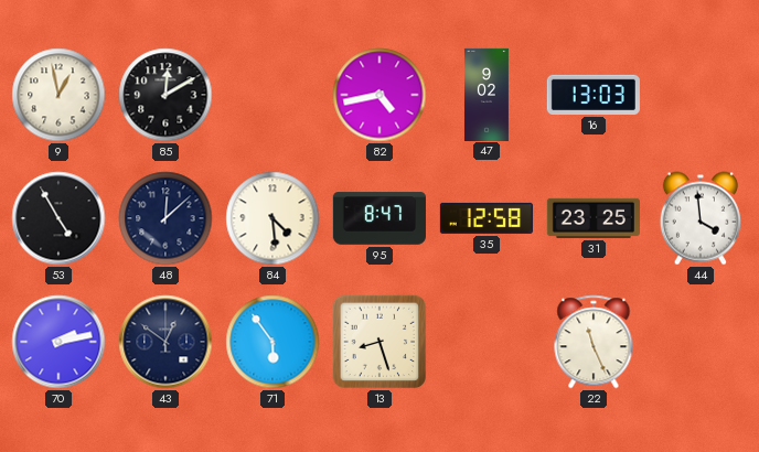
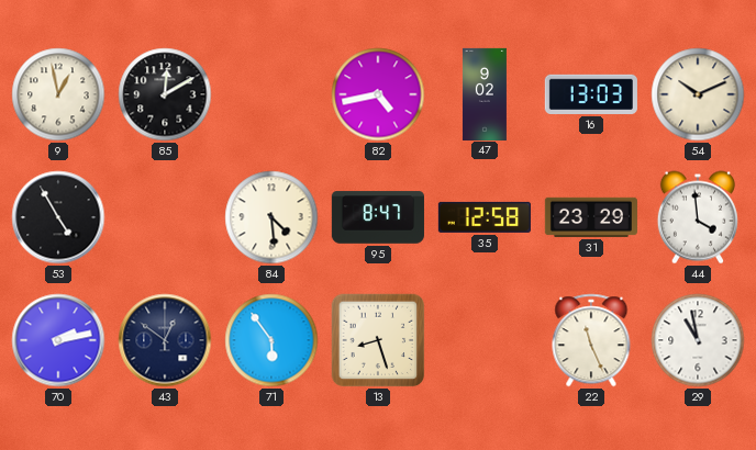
54: none -> 10:11 (698, 94)
48: 12:08 -> none (165, 218)
31: 23:25 -> 23:29 (591, 217)
29: none -> 10:58 (698, 340)
